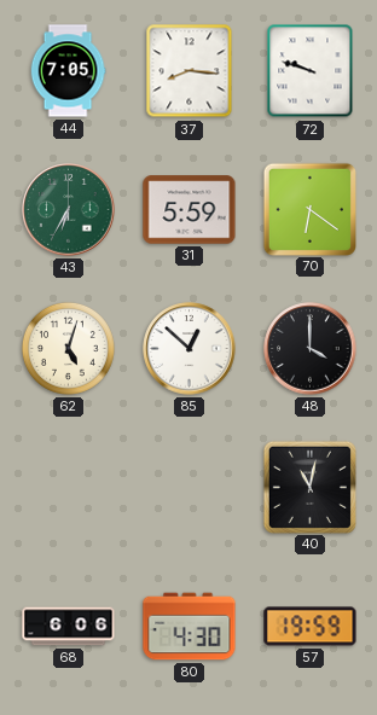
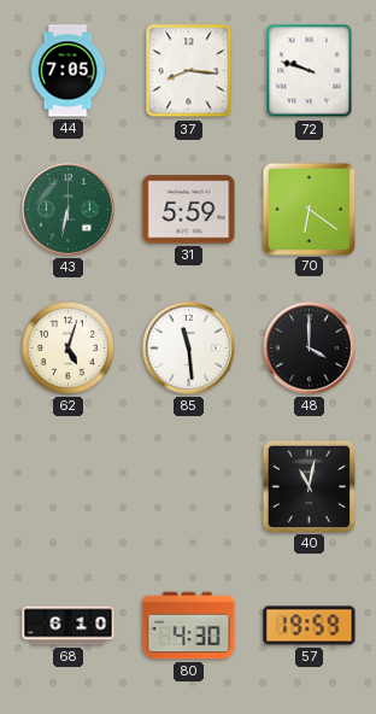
43: 6:35 -> 6:32 (69, 210)
85: 12:52 -> 11:29 (189, 349)
68: 6:06 -> 6:10 (69, 626)
